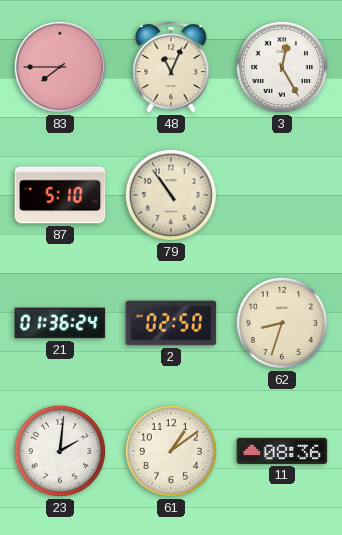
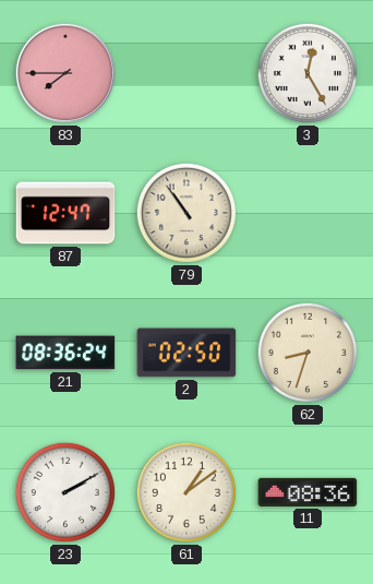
48: 11:04 -> none (171, 67)
87: 5:10 -> 12:47 (65, 213)
21: 01:36 -> 08:36 (65, 353)
23: 2:01 -> 2:10 (65, 492)
